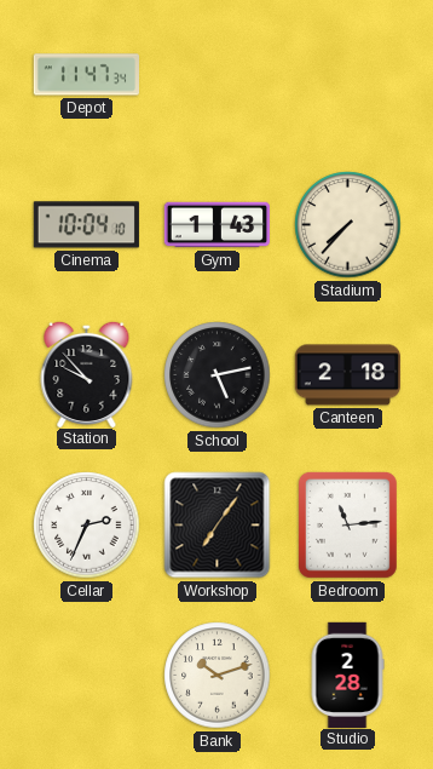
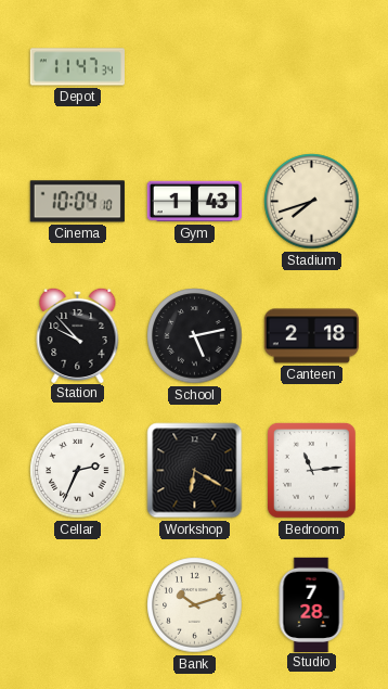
Stadium: 7:37 -> 7:42 (312, 202)
Workshop: 7:06 -> 6:20 (195, 471)
Studio: 2:28 -> 7:28 (311, 604)
